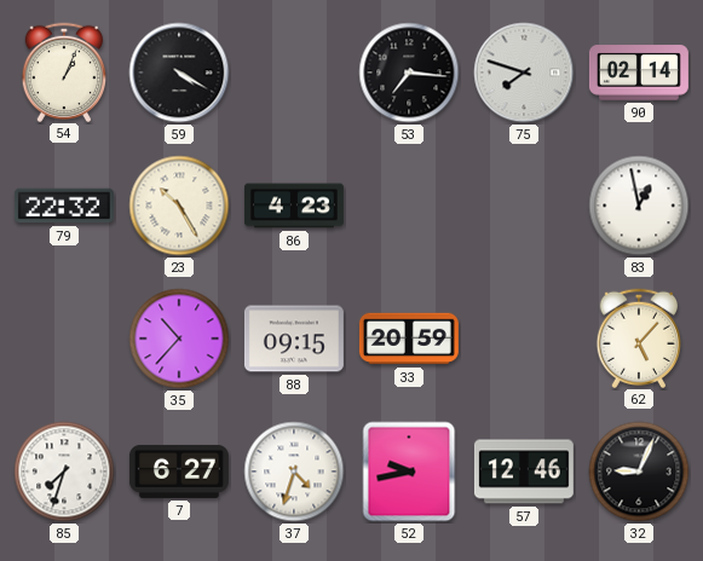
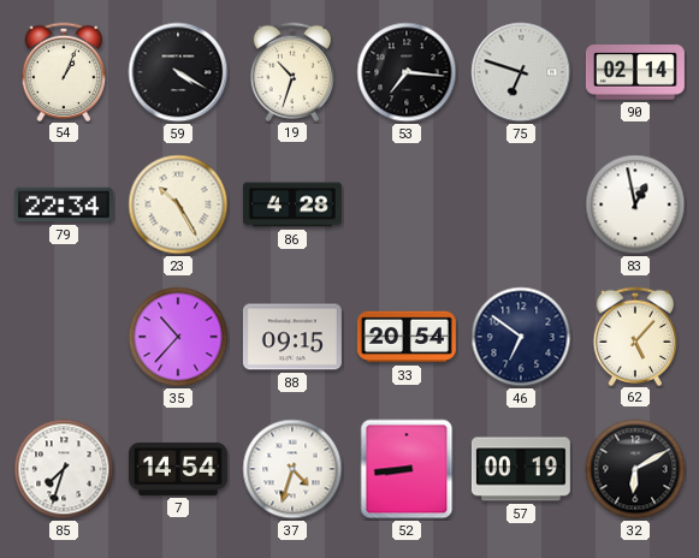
19: none -> 10:33 (292, 71)
75: 7:48 -> 6:48 (521, 72)
79: 22:32 -> 22:34 (64, 204)
86: 4:23 -> 4:28 (292, 204)
33: 20:59 -> 20:54 (407, 337)
46: none -> 6:51 (521, 337)
7: 6:27 -> 14:54 (178, 469)
52: 9:43 -> 8:44 (407, 469)
57: 12:46 -> 00:19 (521, 469)
32: 9:04 -> 6:10 (635, 469)
